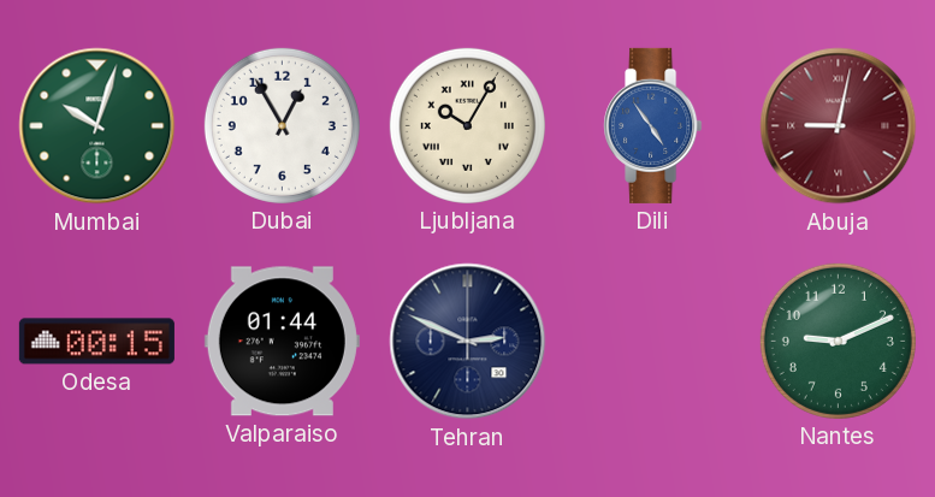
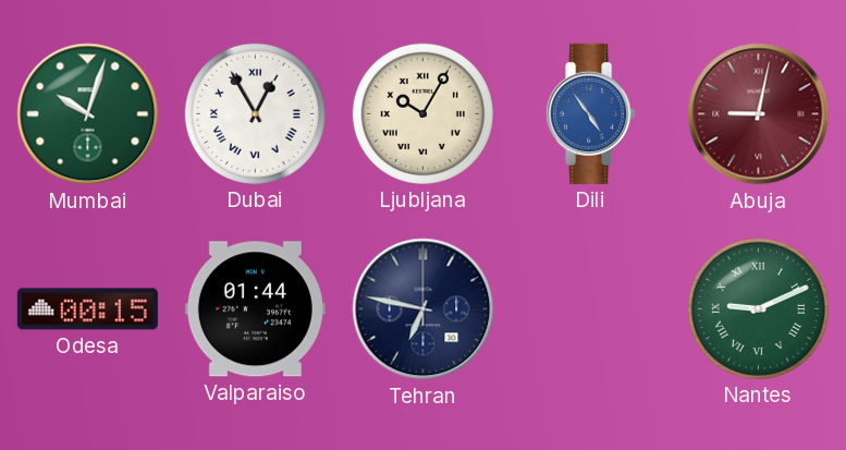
Dubai numerals: Arabic -> Roman (255, 113)
Tehran: 2:49 -> 6:47 (424, 309)
Nantes numerals: Arabic -> Roman (758, 308)
